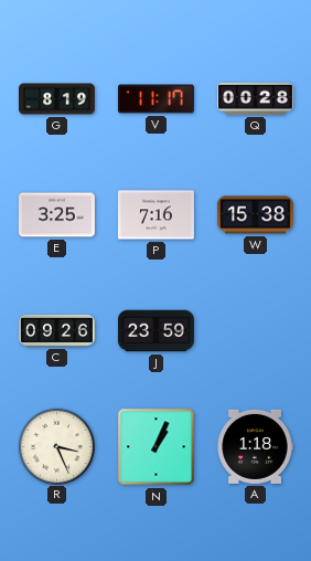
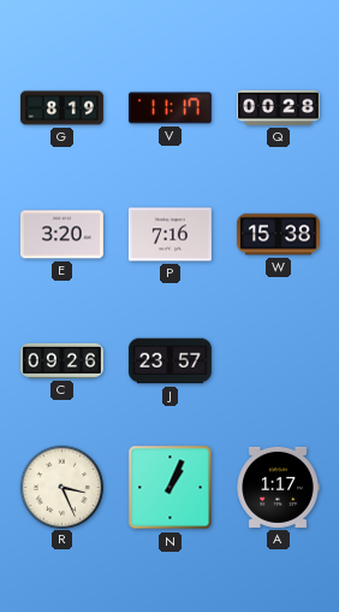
E: 3:25 -> 3:20 (61, 235)
J: 23:59 -> 23:57 (169, 361)
A: 1:18 -> 1:17 (278, 487)
